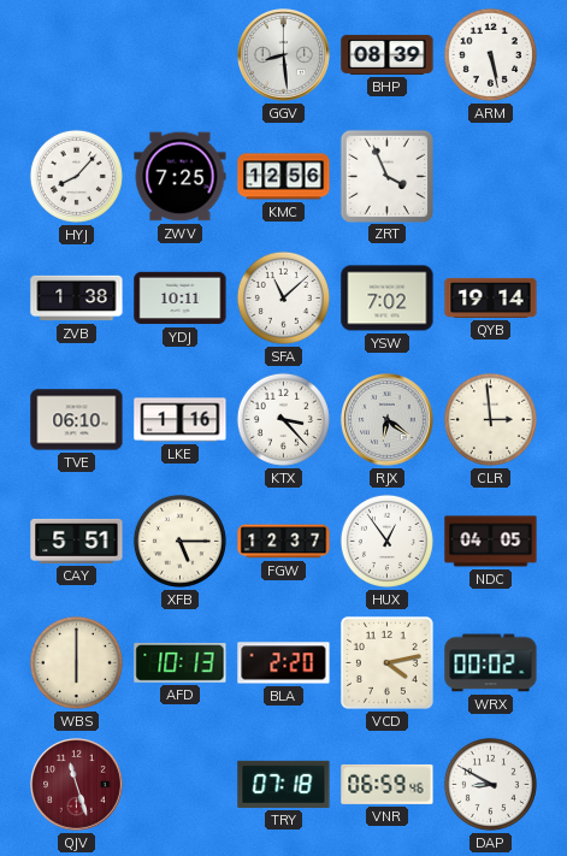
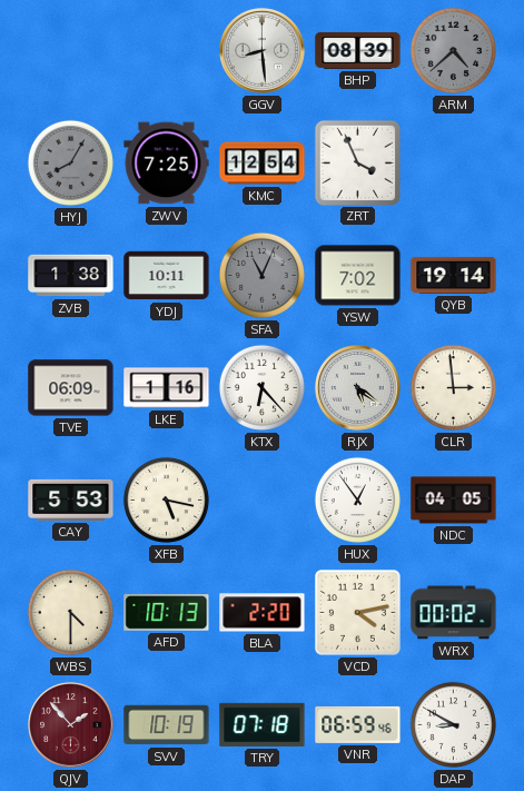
ARM: 5:28 -> 4:38 (453, 50)
ARM dial: white -> grey (453, 50)
HYJ: 8:07 -> 8:05 (70, 162)
HYJ dial: white -> grey (70, 162)
KMC: 12:56 -> 12:54 (263, 164)
SFA: 11:08 -> 11:04 (261, 275)
SFA dial: white -> grey (261, 275)
TVE: 06:10 -> 06:09 (71, 388)
KTX: 3:23 -> 6:23 (261, 387)
RJX: 6:21 -> 5:21 (358, 388)
CAY: 5:51 -> 5:53 (71, 500)
XFB: 5:15 -> 5:17 (166, 500)
FGW: 12:37 -> none (284, 542)
WBS: 6:00 -> 4:30 (70, 612)
QJV: 11:27 -> 1:53 (71, 725)
SVV: none -> 10:19 (167, 725)
